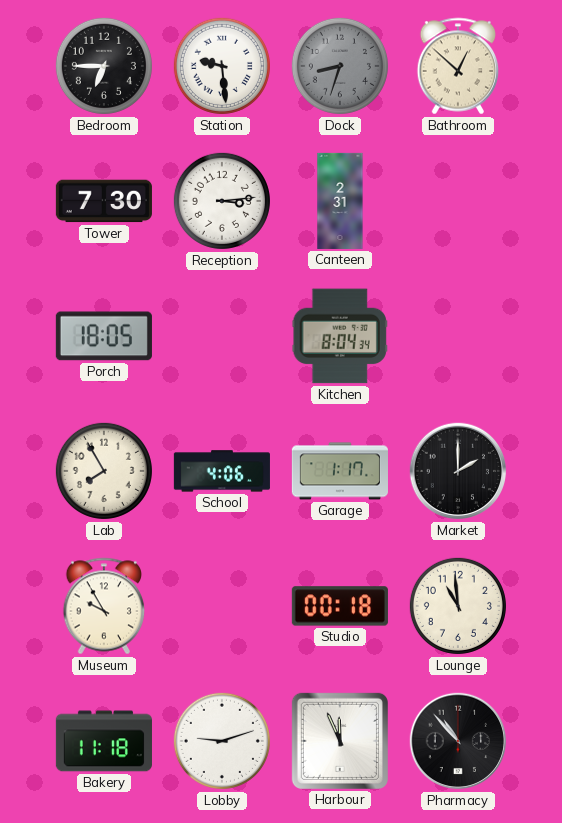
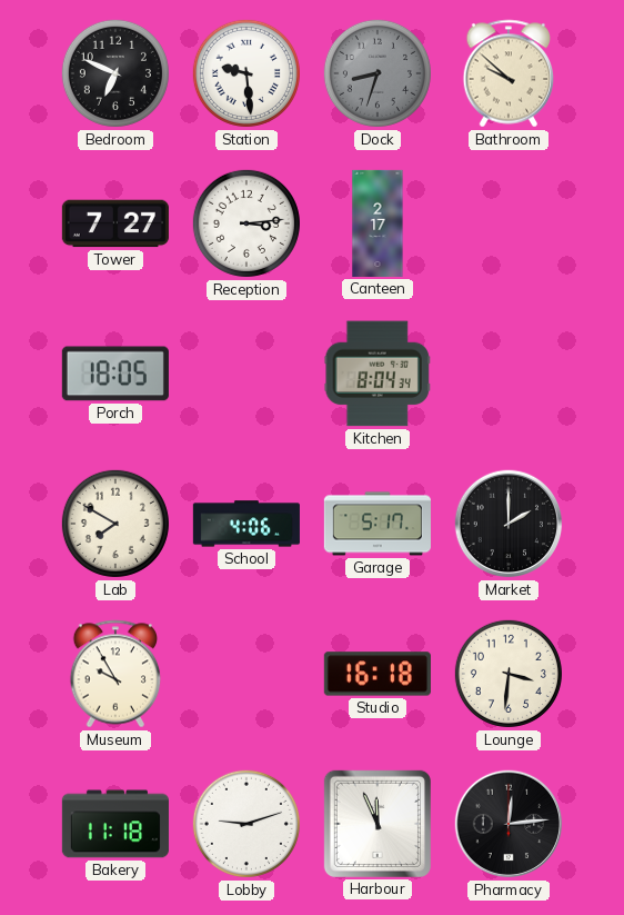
Bedroom: 6:45 -> 6:49 (115, 73)
Bathroom: 12:52 -> 9:52 (509, 73)
Tower: 7:30 -> 7:27 (115, 223)
Canteen: 2:31 -> 2:17 (378, 223)
Lab: 7:55 -> 7:50 (115, 524)
Garage: 1:17 -> 5:17 (378, 524)
Studio: 00:18 -> 16:18 (378, 674)
Lounge: 10:59 -> 3:31 (509, 674)
Pharmacy: 10:53 -> 12:14 (509, 824)
